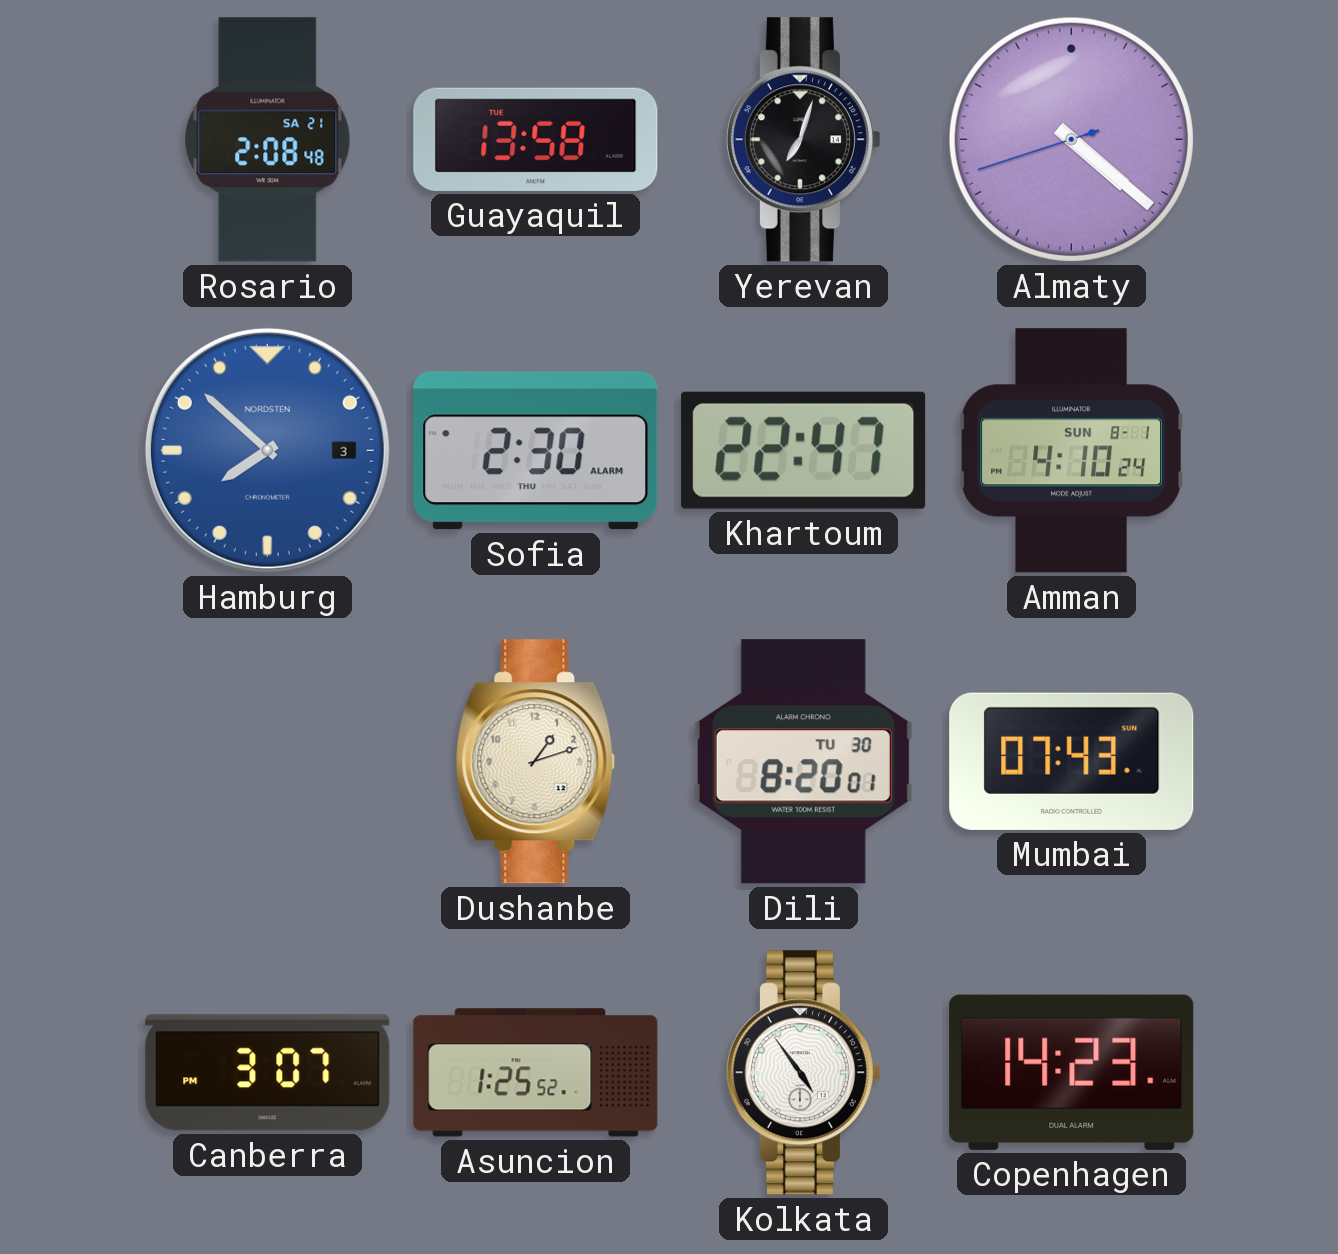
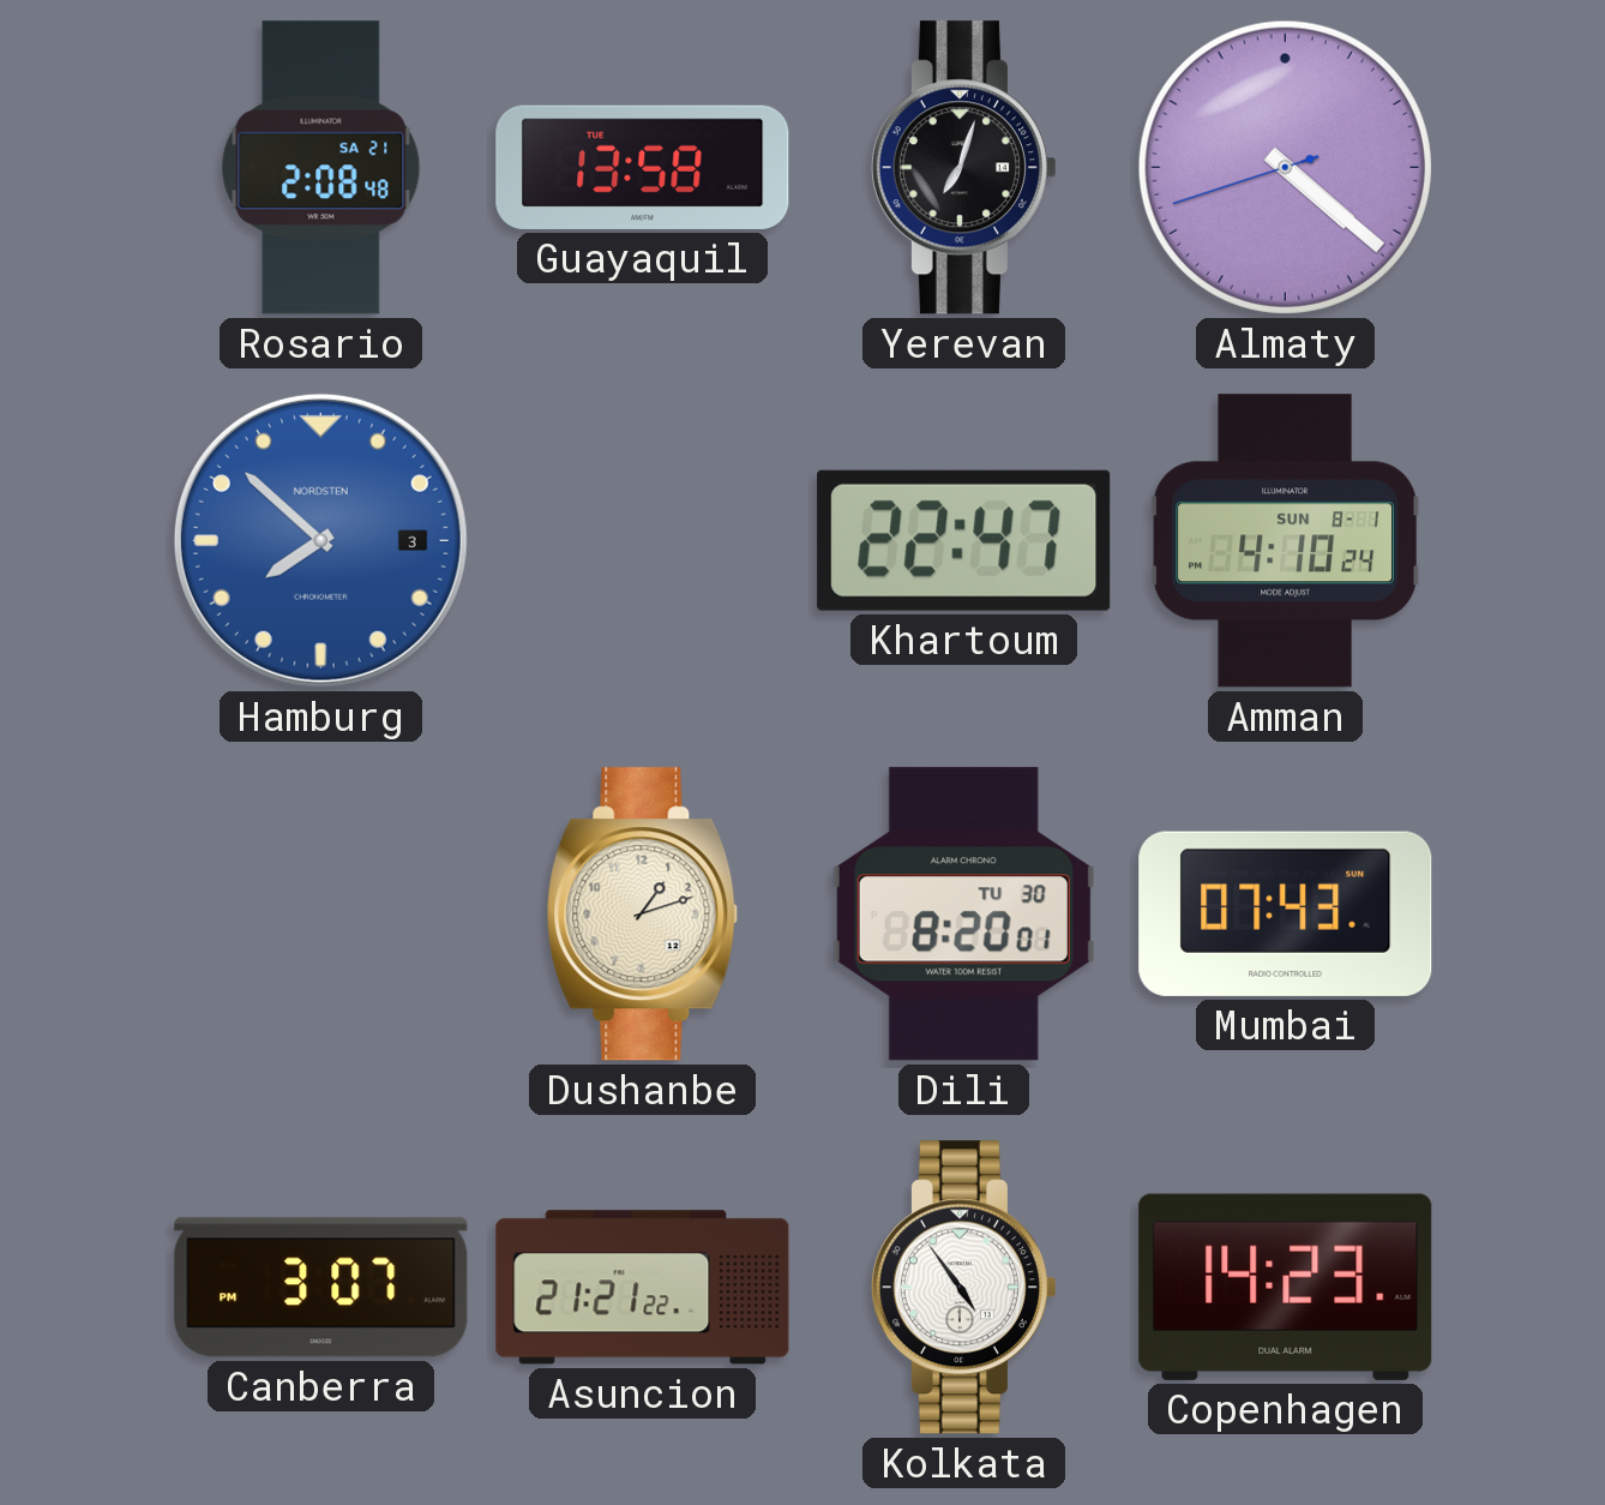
Sofia: 2:30 -> none (536, 451)
Asuncion: 1:25 -> 21:21 (643, 1288)
